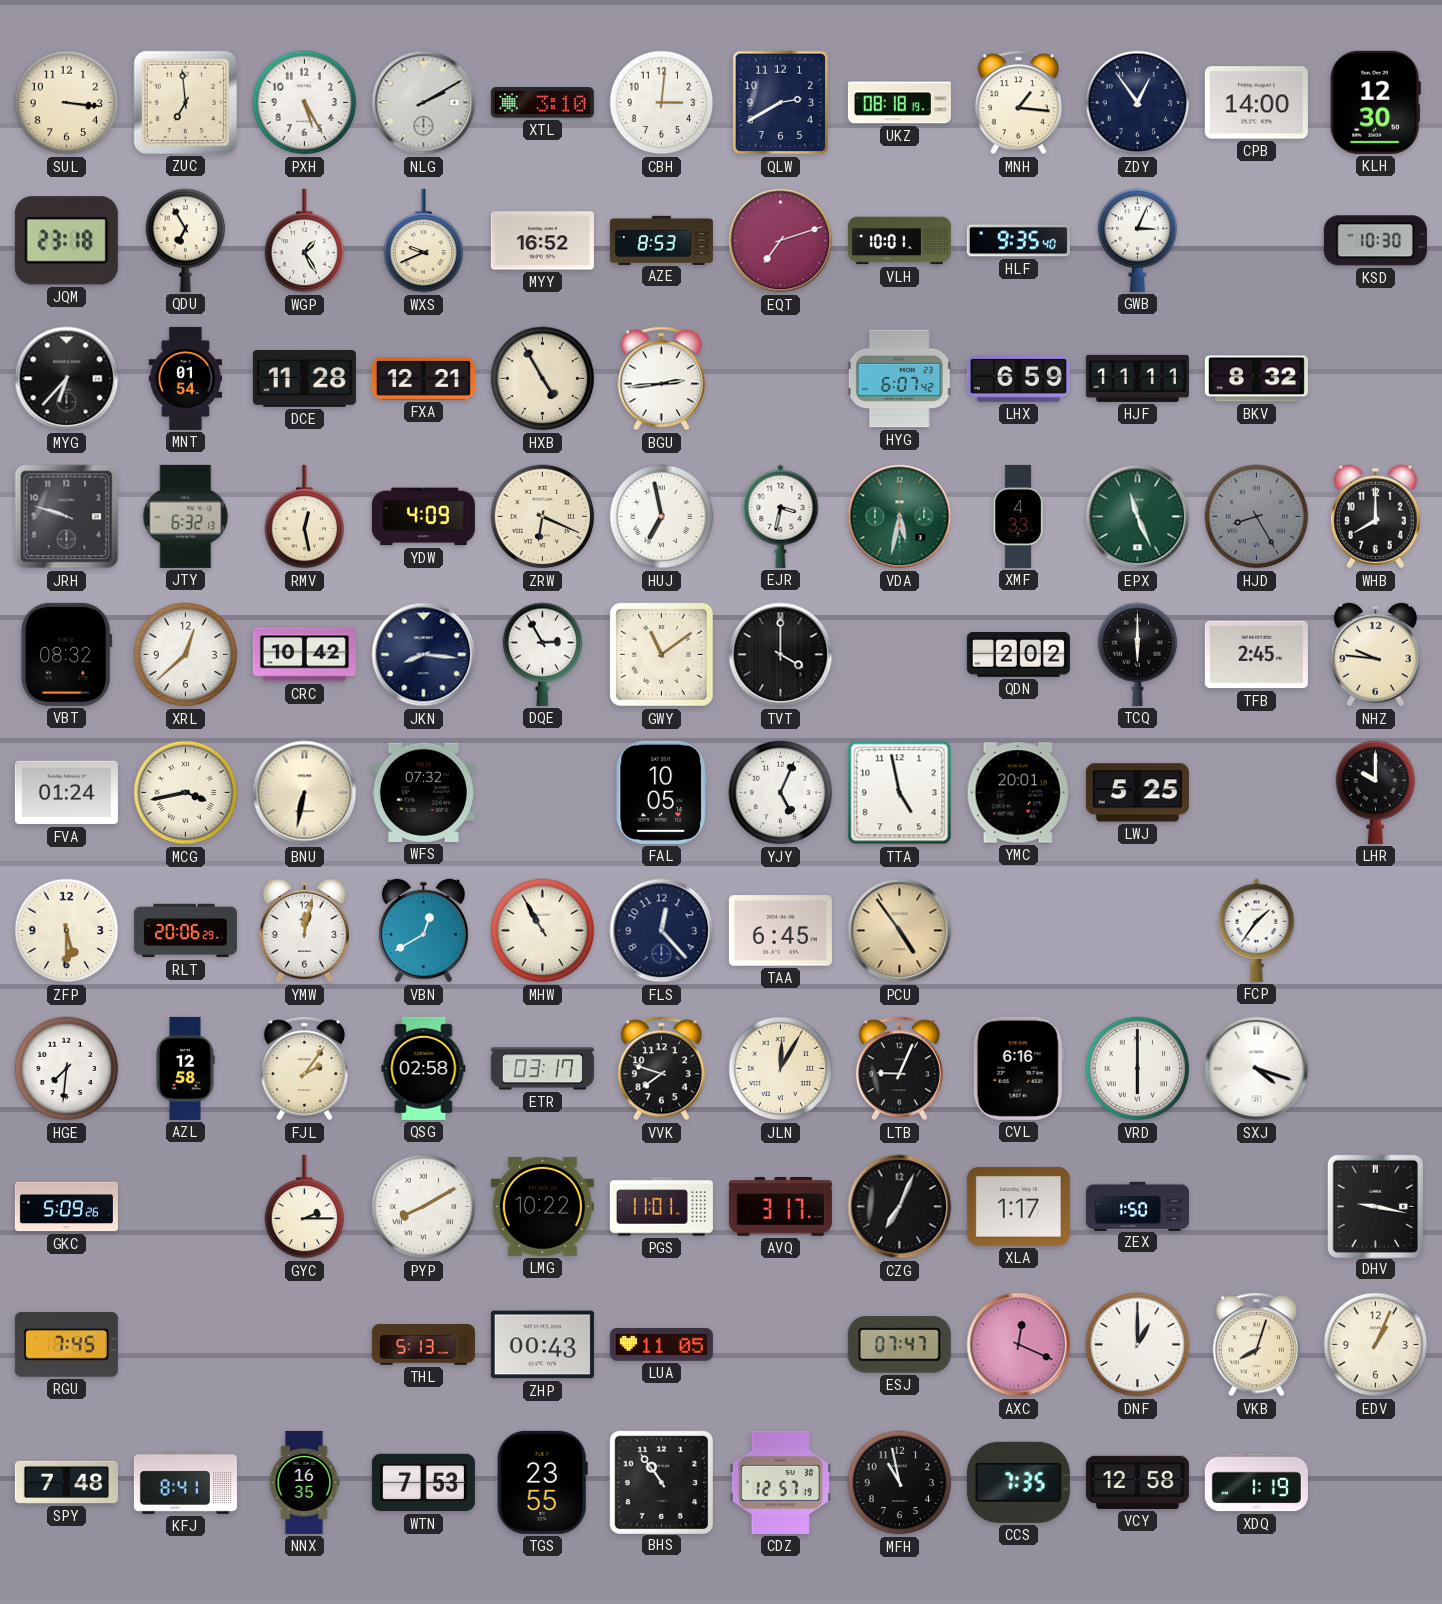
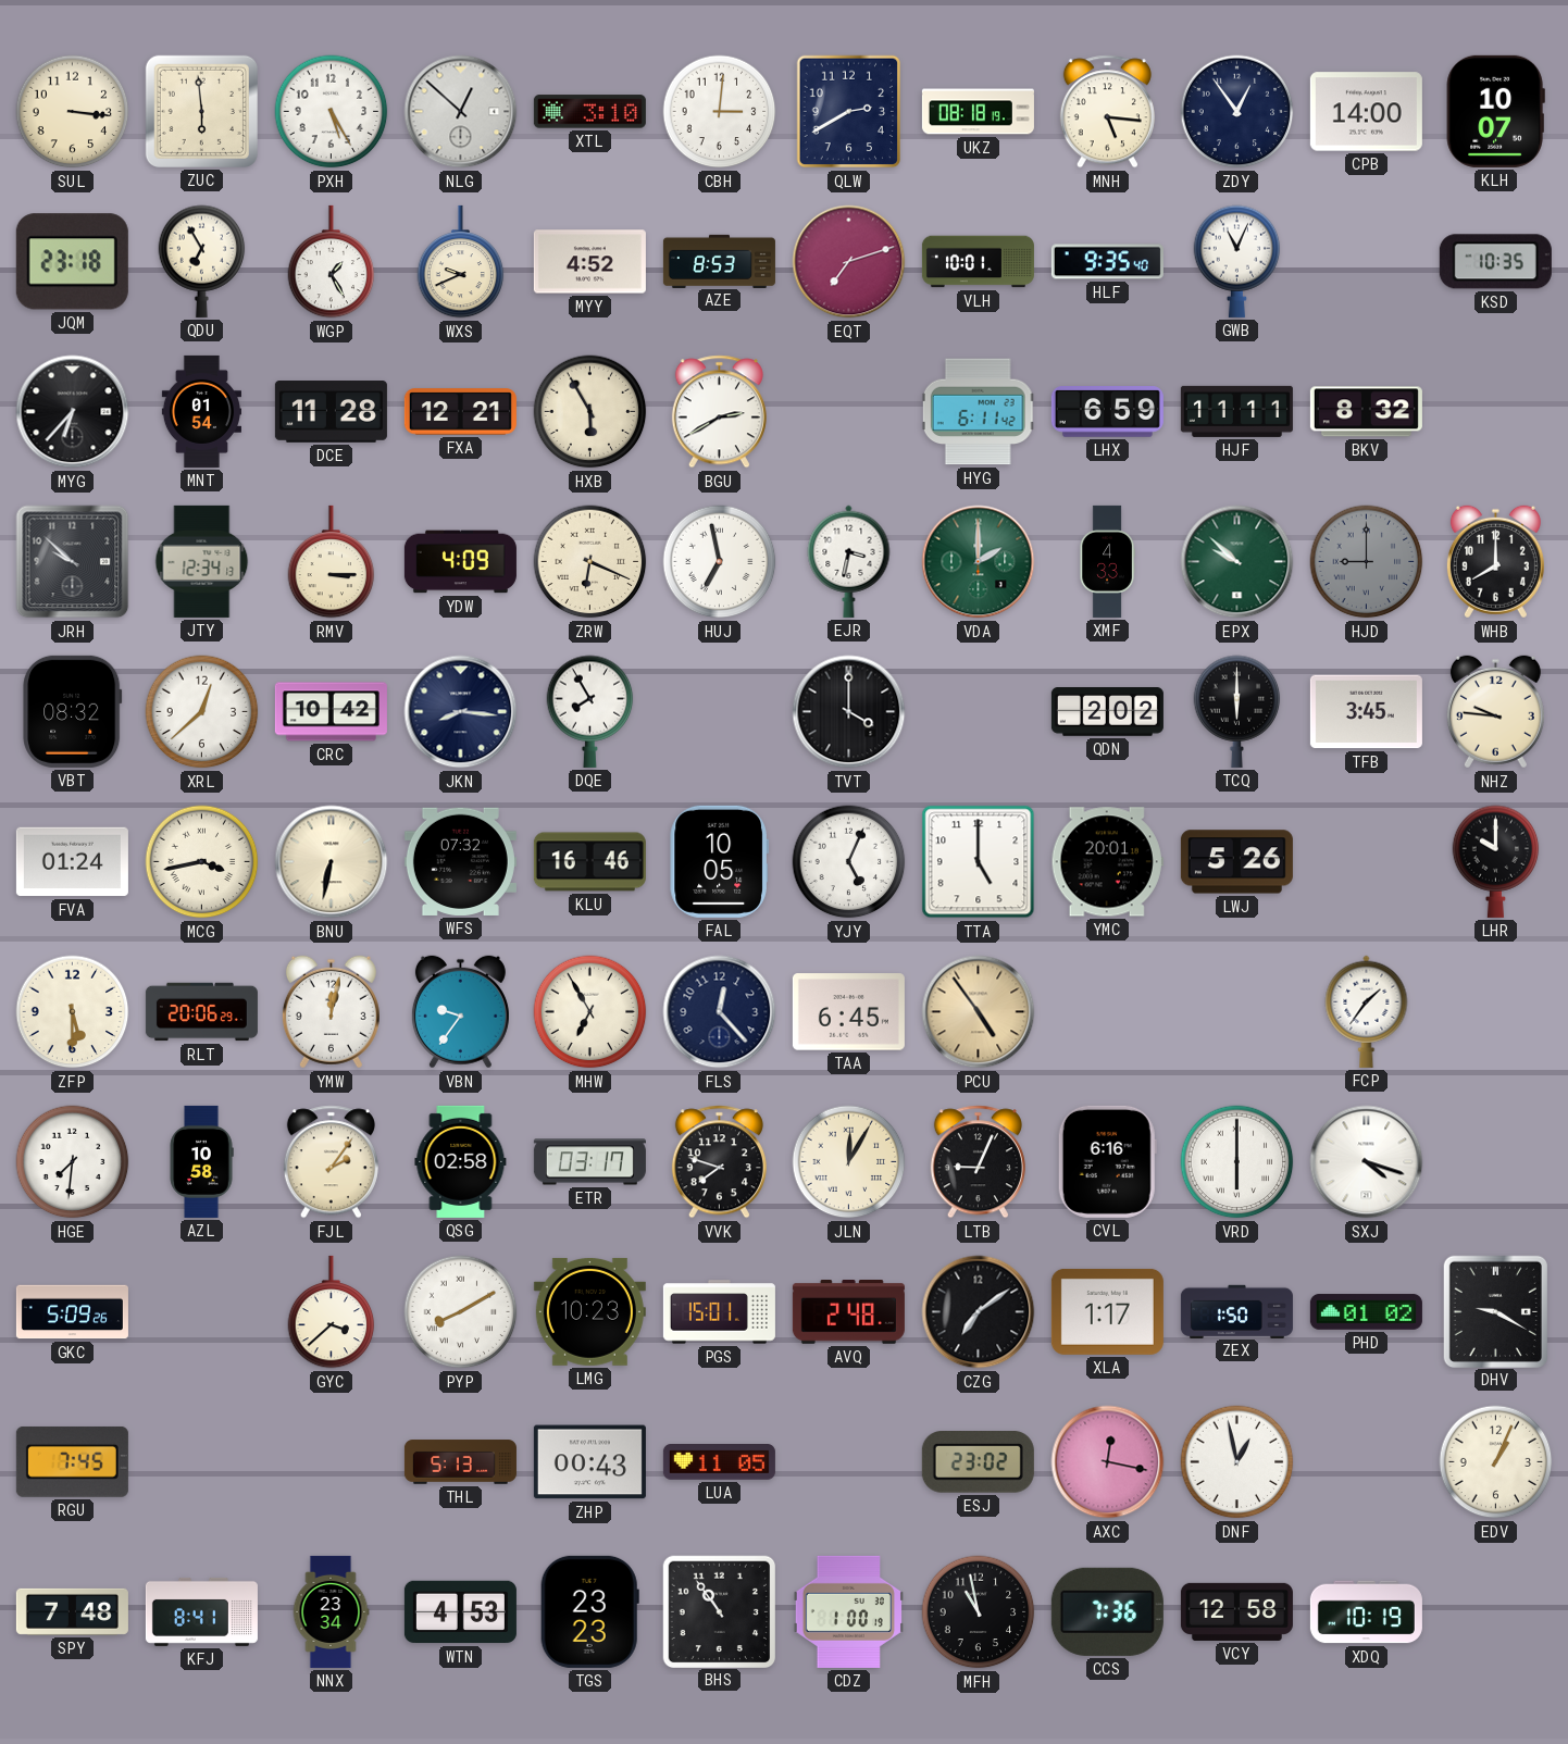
ZUC: 6:59 -> 5:59 (201, 111)
NLG: 2:10 -> 12:52 (461, 112)
MNH: 1:16 -> 5:16 (1107, 112)
KLH: 12:30 -> 10:07 (1495, 111)
MYY: 16:52 -> 4:52 (589, 262)
GWB: 3:04 -> 11:04 (1237, 261)
KSD: 10:30 -> 10:35 (1495, 262)
HXB: 4:55 -> 5:55 (590, 412)
BGU: 2:44 -> 2:40 (719, 412)
HYG: 6:07 -> 6:11 (978, 412)
JRH: 9:48 -> 9:52 (73, 562)
JTY: 6:32 -> 12:34 (202, 561)
RMV: 12:28 -> 3:15 (332, 562)
VDA: 5:32 -> 2:00 (979, 562)
EPX: 11:26 -> 9:52 (1237, 562)
HJD: 8:25 -> 9:00 (1367, 562)
DQE: 2:55 -> 7:55 (590, 711)
GWY: 11:09 -> none (662, 655)
TFB: 2:45 -> 3:45 (1366, 712)
KLU: none -> 16:46 (589, 862)
TTA: 4:58 -> 5:00 (979, 862)
LWJ: 5:25 -> 5:26 (1236, 862)
VBN: 12:40 -> 9:36 (460, 1012)
MHW: 10:55 -> 6:55 (590, 1012)
AZL: 12:58 -> 10:58 (201, 1161)
GYC: 2:15 -> 3:38 (332, 1312)
LMG: 10:22 -> 10:23 (589, 1311)
PGS: 11:01 -> 15:01 (719, 1312)
AVQ: 3:17 -> 2:48 (848, 1312)
CZG: 7:04 -> 7:09 (979, 1312)
PHD: none -> 01:02 (1366, 1312)
DHV: 9:17 -> 9:20 (1495, 1311)
ESJ: 07:47 -> 23:02 (978, 1462)
AXC: 12:19 -> 12:17 (1108, 1462)
DNF: 1:00 -> 12:58 (1237, 1462)
VKB: 8:03 -> none (1256, 1345)
NNX: 16:35 -> 23:34 (331, 1611)
WTN: 7:53 -> 4:53 (460, 1612)
TGS: 23:55 -> 23:23 (589, 1611)
CDZ: 12:57 -> 1:00 (848, 1611)
CCS: 7:35 -> 7:36 (1107, 1611)
XDQ: 1:19 -> 10:19 (1366, 1612)
